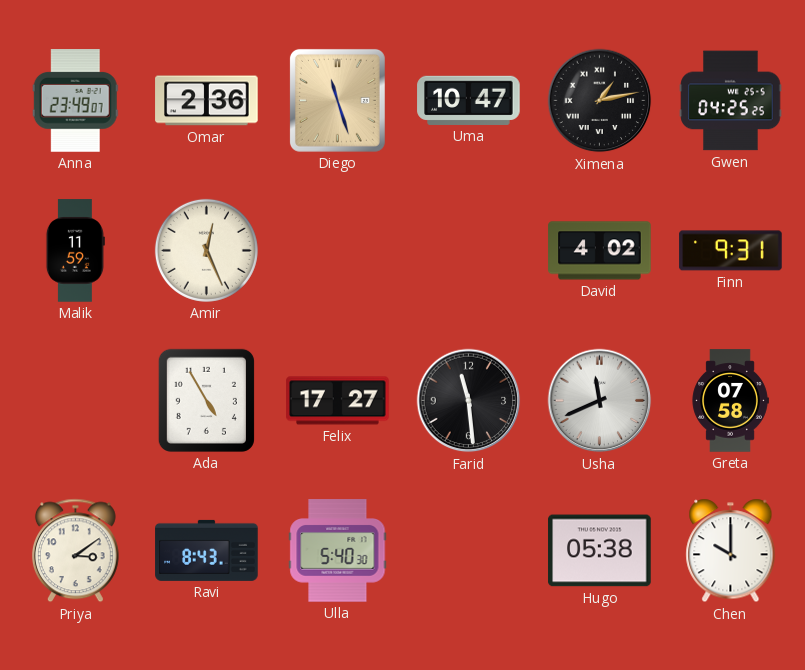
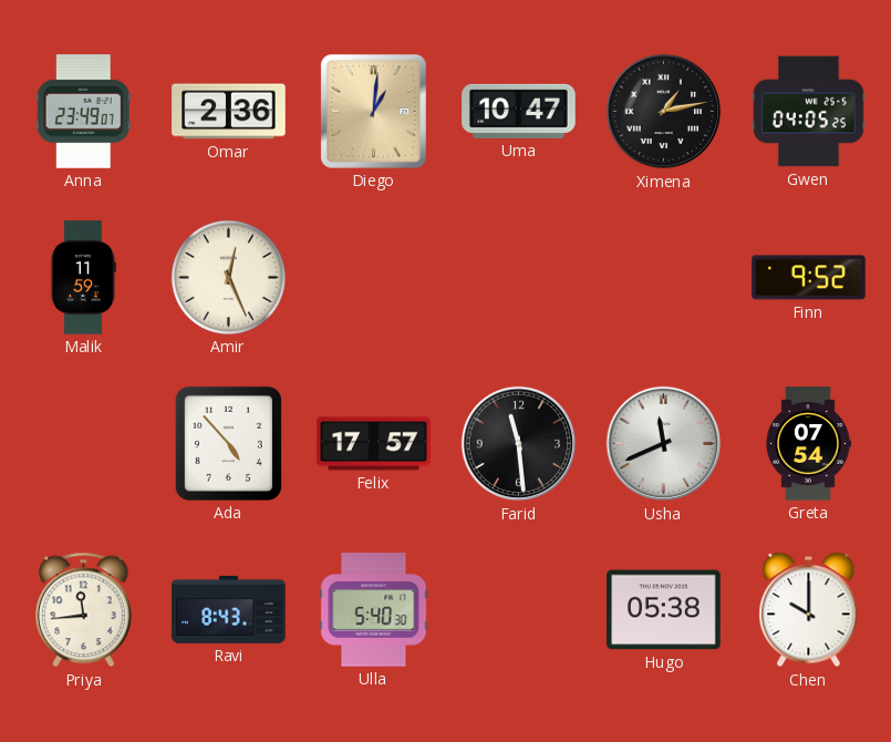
Diego: 11:27 -> 1:01 (373, 111)
Gwen: 04:25 -> 04:05 (809, 112)
David: 4:02 -> none (600, 251)
Finn: 9:31 -> 9:52 (809, 278)
Ada: 4:55 -> 4:53 (228, 443)
Felix: 17:27 -> 17:57 (374, 444)
Greta: 07:58 -> 07:54 (808, 444)
Priya: 3:09 -> 11:44 (83, 610)
